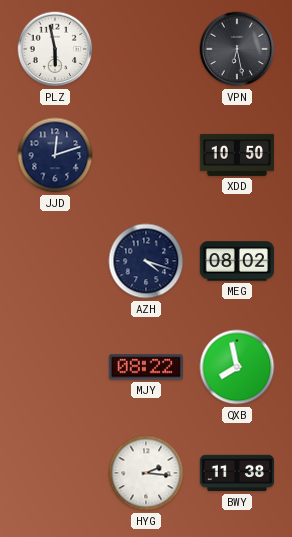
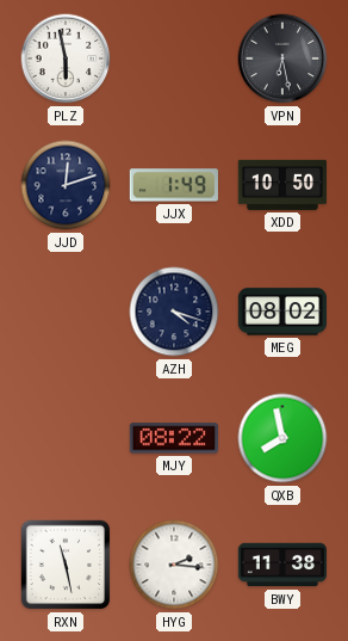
JJX: none -> 1:49 (174, 185)
RXN: none -> 11:28 (66, 565)
